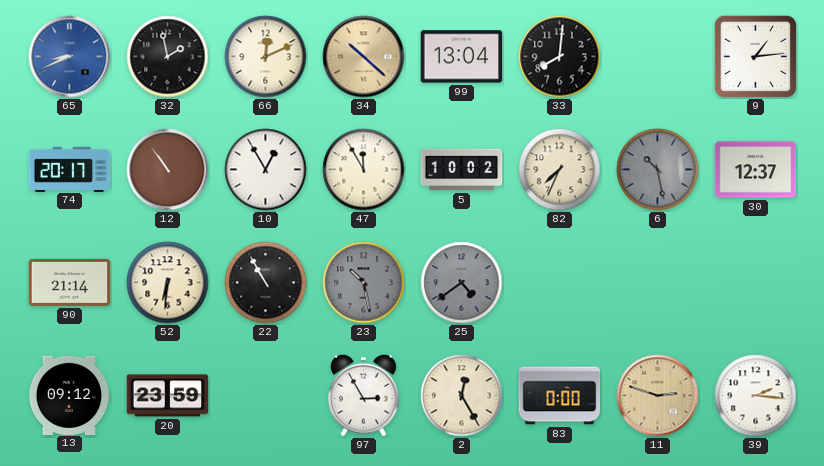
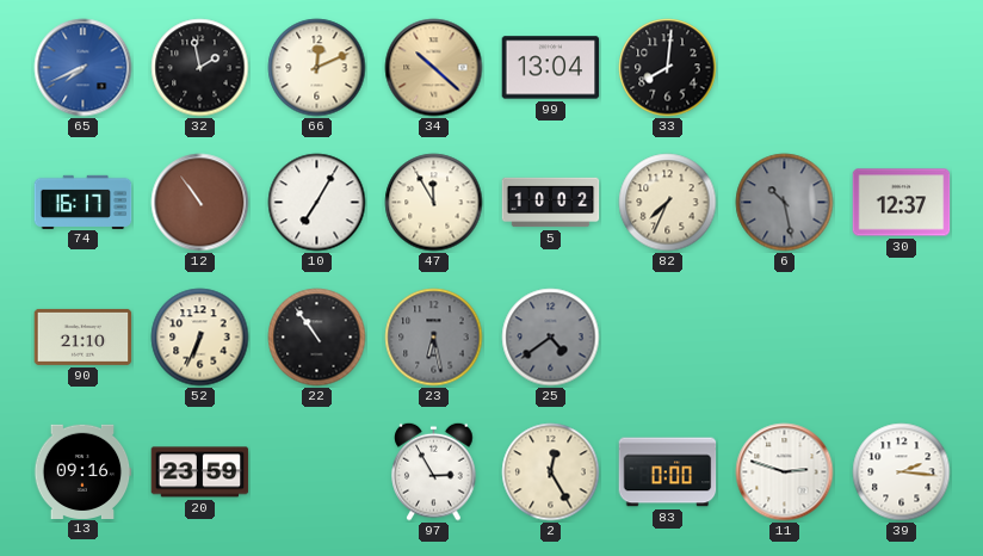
65: 8:41 -> 7:41 (84, 68)
9: 1:14 -> none (755, 56)
74: 20:17 -> 16:17 (84, 202)
10: 12:55 -> 7:05 (317, 203)
90: 21:14 -> 21:10 (84, 336)
52: 6:31 -> 6:34 (200, 338)
22: 10:55 -> 10:54 (317, 338)
23: 10:28 -> 6:28 (434, 338)
13: 09:12 -> 09:16 (82, 471)
11 dial: champagne -> white (785, 472)
